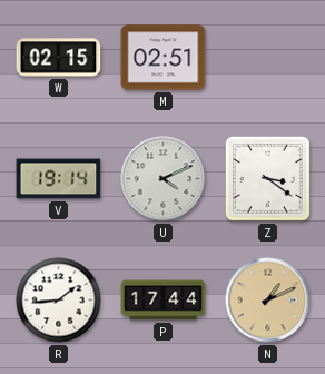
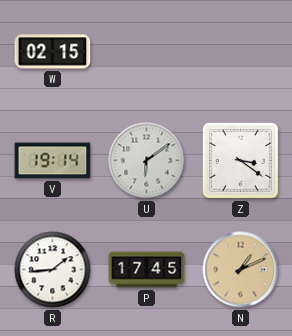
M: 02:51 -> none (164, 58)
U: 4:11 -> 6:09 (147, 161)
P: 17:44 -> 17:45 (147, 270)
